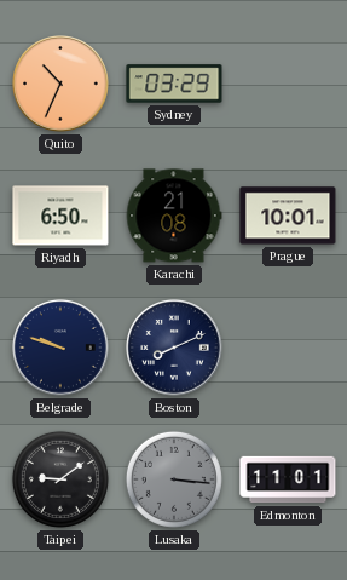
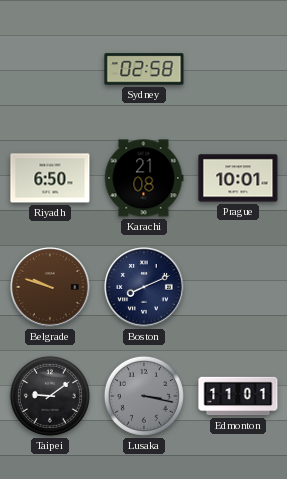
Quito: 10:34 -> none (60, 84)
Sydney: 03:29 -> 02:58 (144, 69)
Belgrade dial: navy -> brown (50, 287)
Lusaka: 3:16 -> 3:17 (144, 396)
